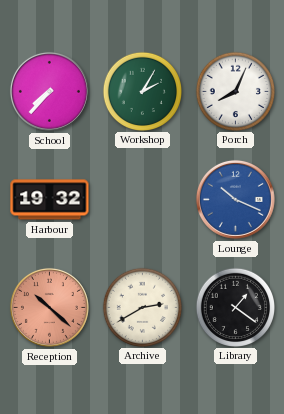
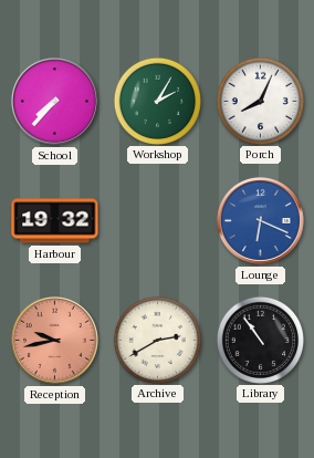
Lounge: 10:19 -> 6:19 (260, 220)
Reception: 10:22 -> 9:43 (54, 340)
Library: 1:21 -> 10:54 (260, 340)
